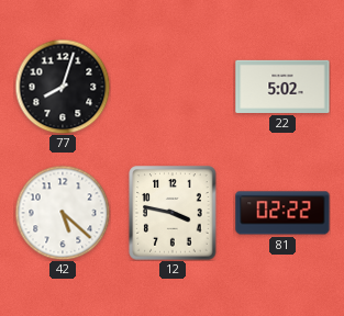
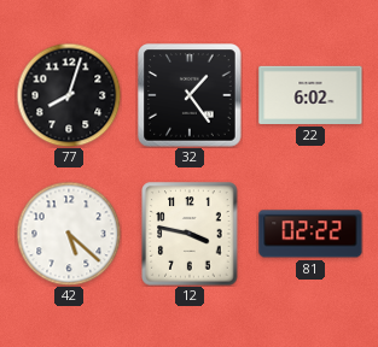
32: none -> 1:24 (190, 95)
22: 5:02 -> 6:02 (310, 95)
